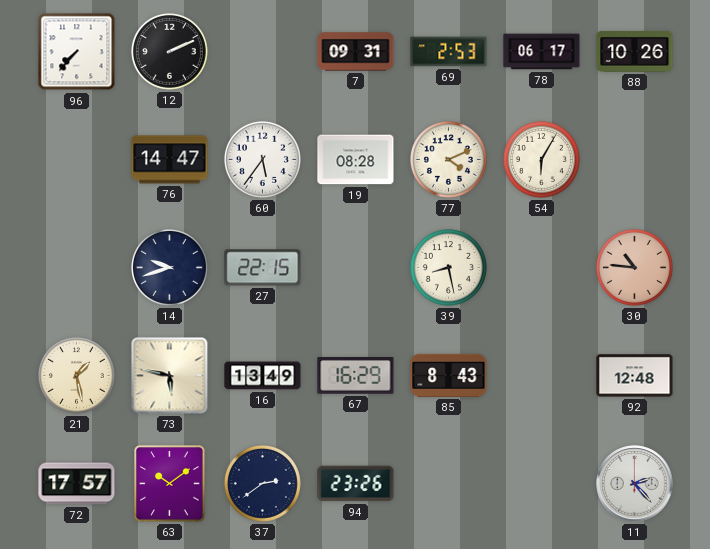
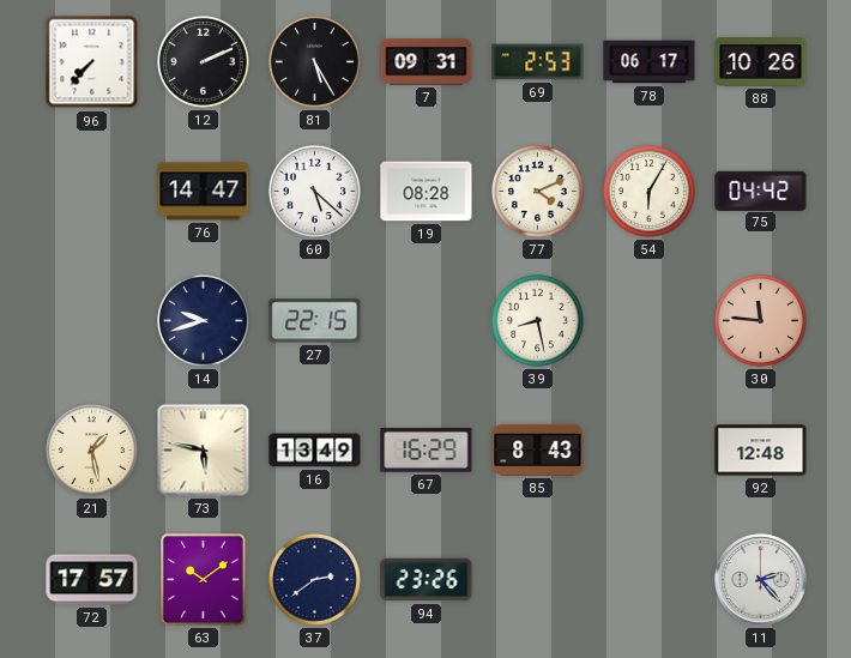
81: none -> 5:25 (314, 61)
60: 5:36 -> 5:22 (314, 191)
75: none -> 04:42 (761, 191)
30: 10:46 -> 11:46 (760, 320)
